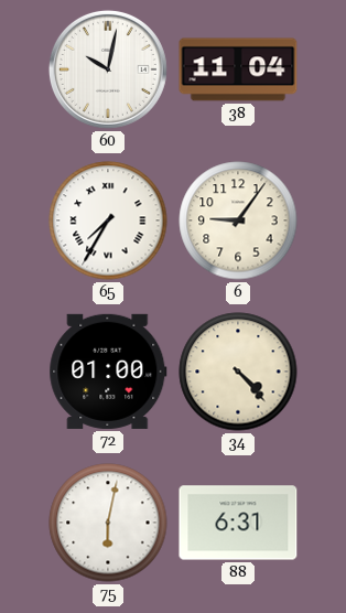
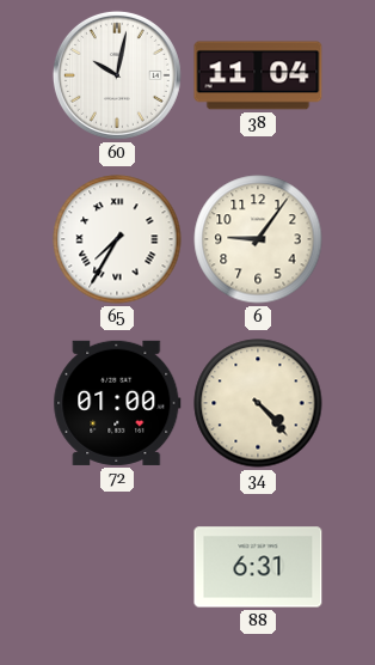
75: 6:02 -> none (108, 523)
